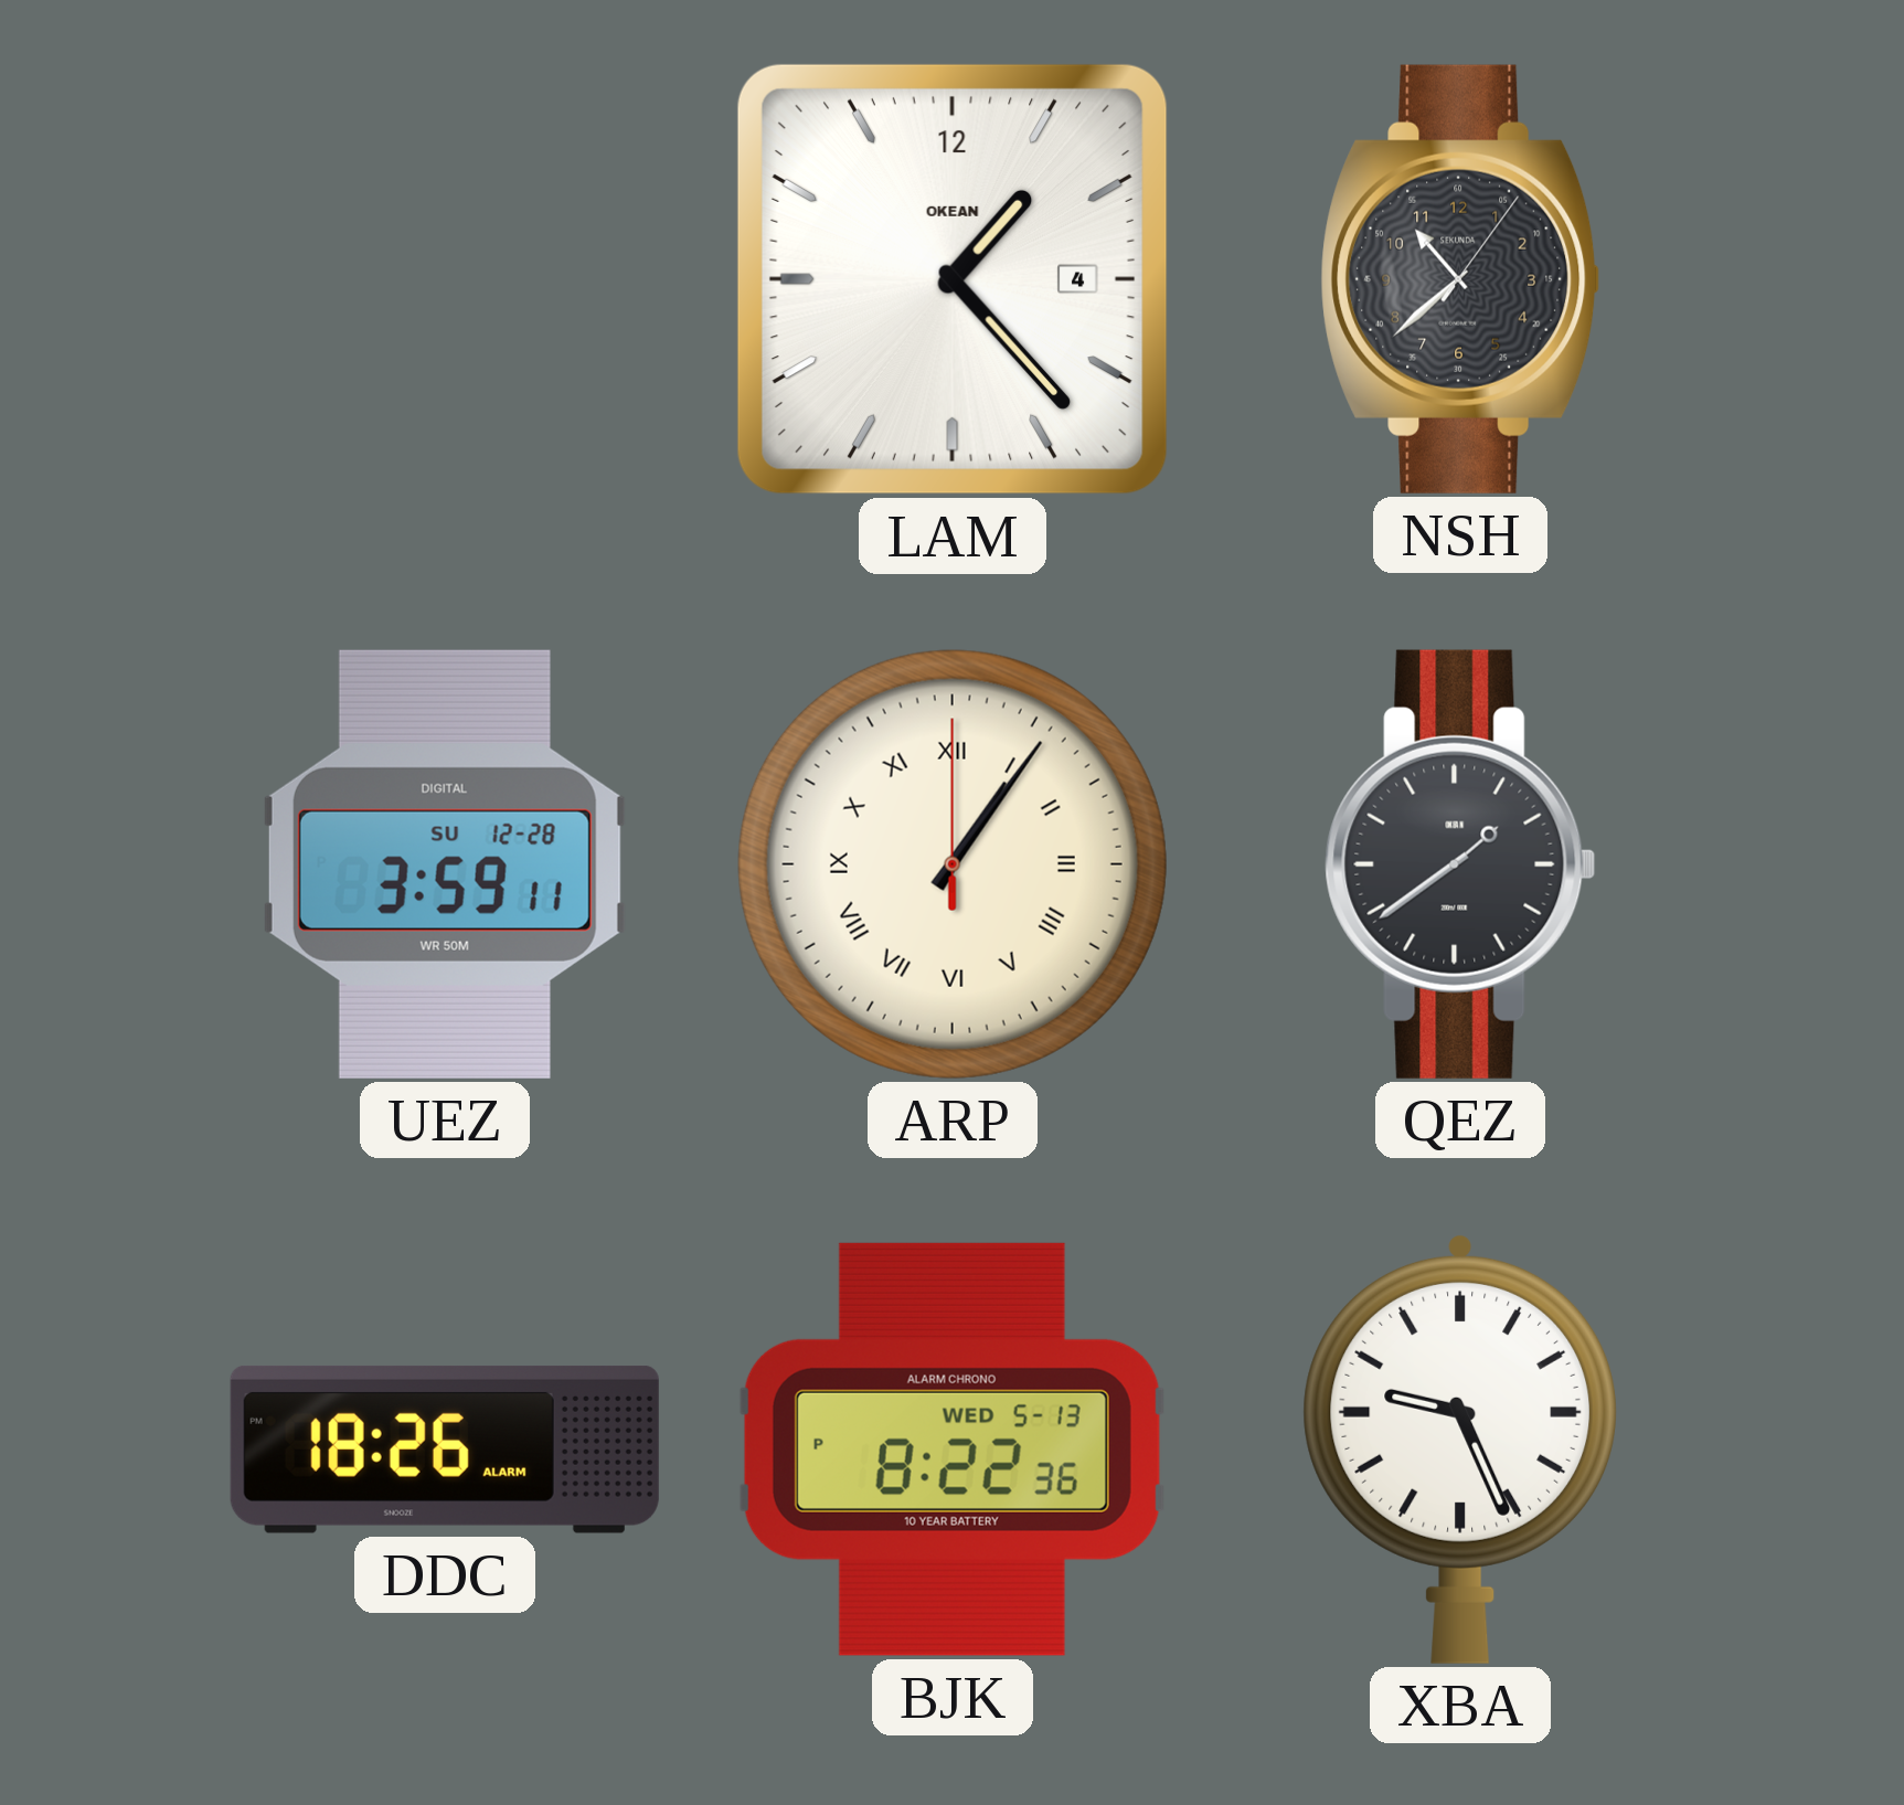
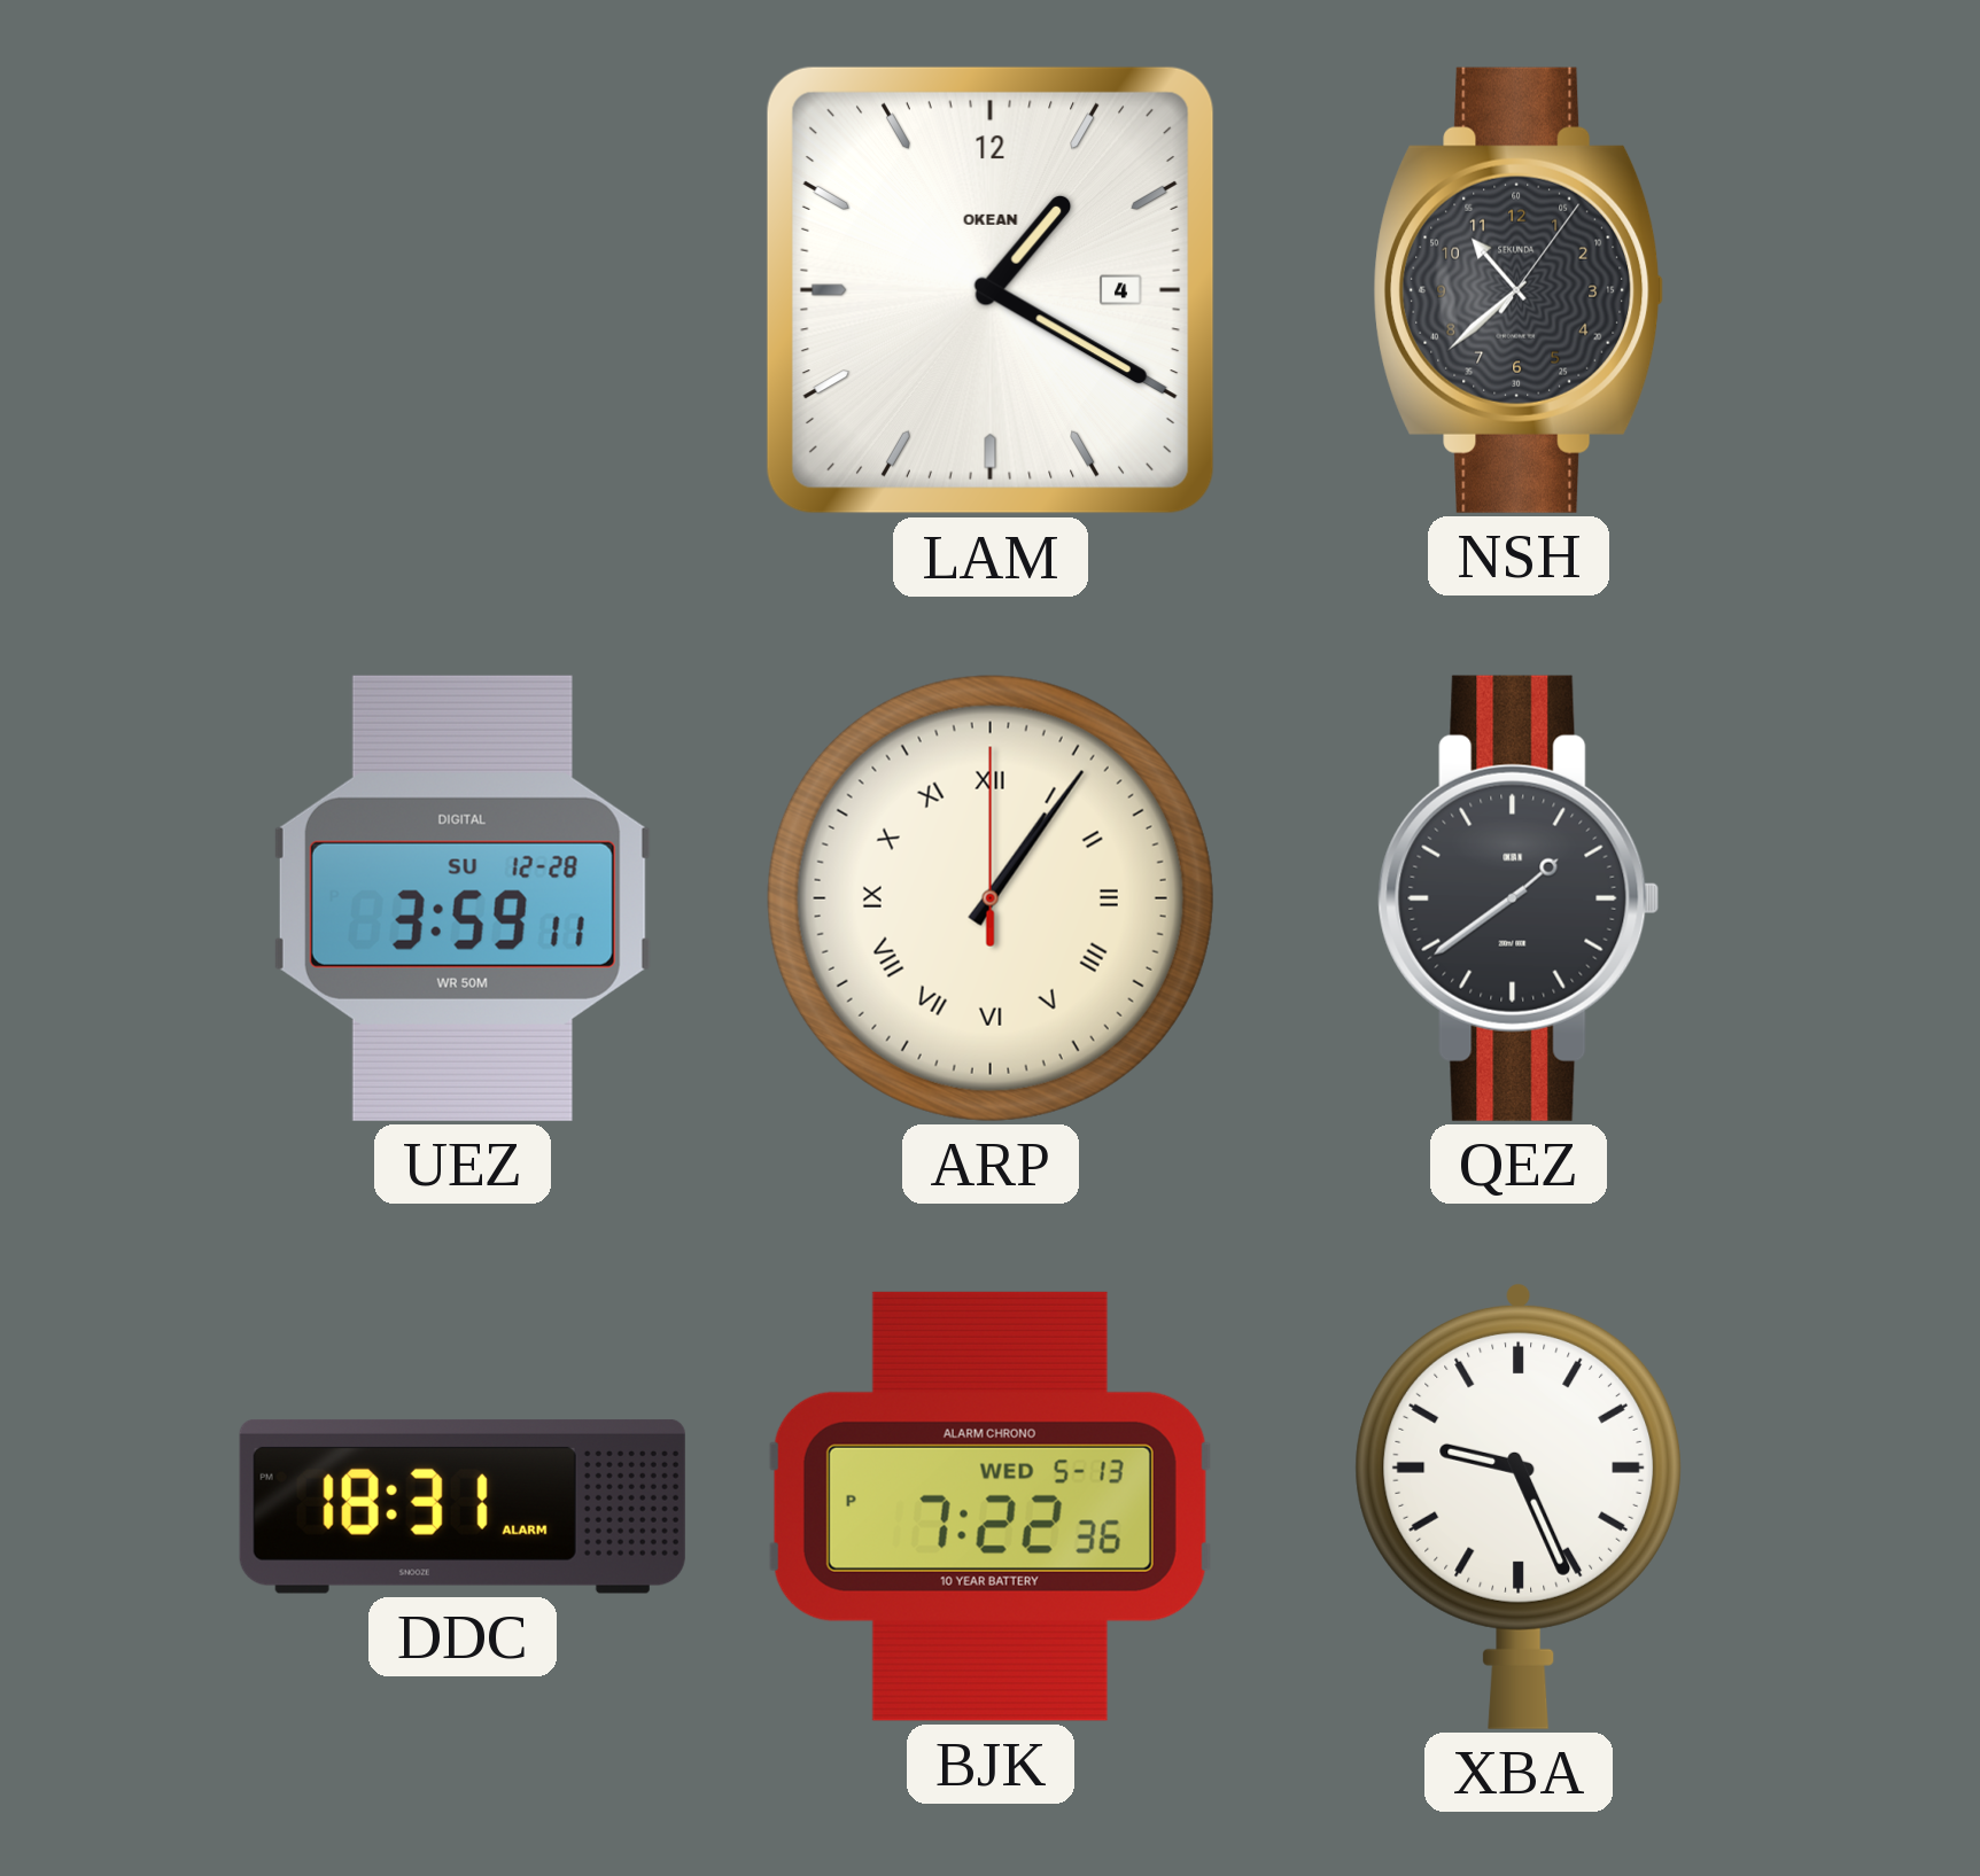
LAM: 1:23 -> 1:20 (991, 290)
DDC: 18:26 -> 18:31 (463, 1507)
BJK: 8:22 -> 7:22 (989, 1507)
